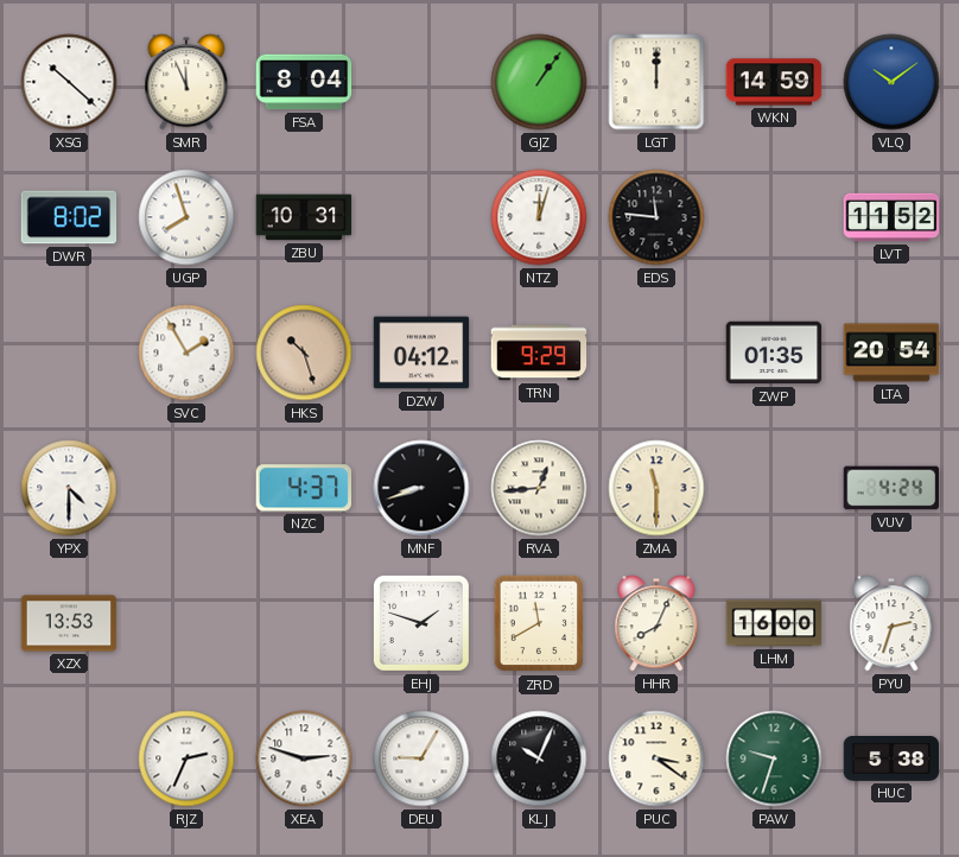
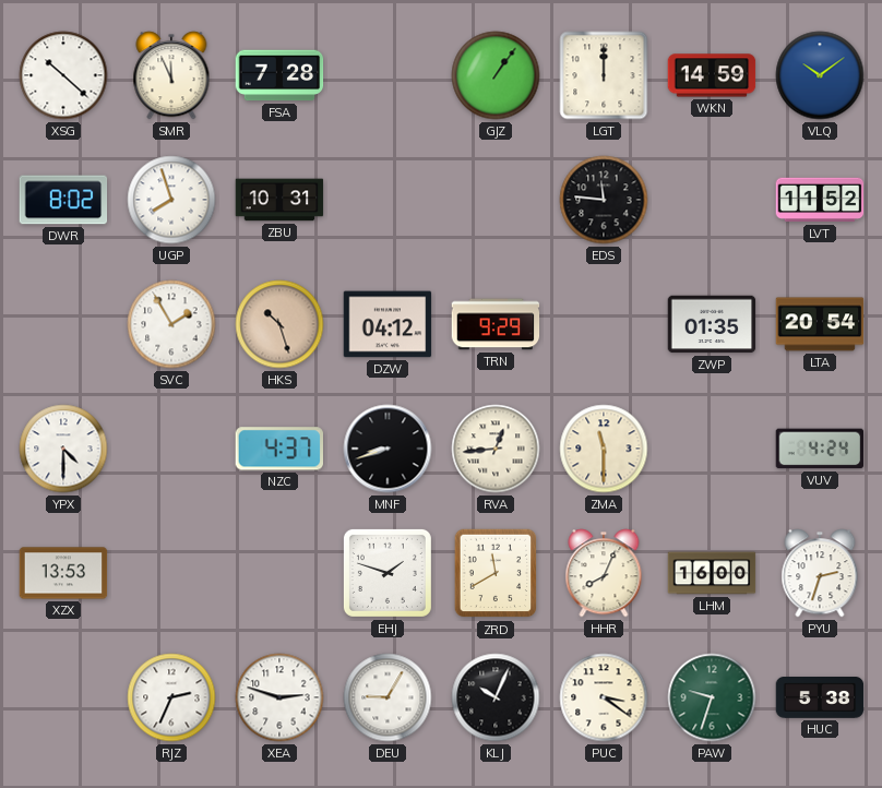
FSA: 8:04 -> 7:28 (279, 75)
NTZ: 12:03 -> none (539, 217)
